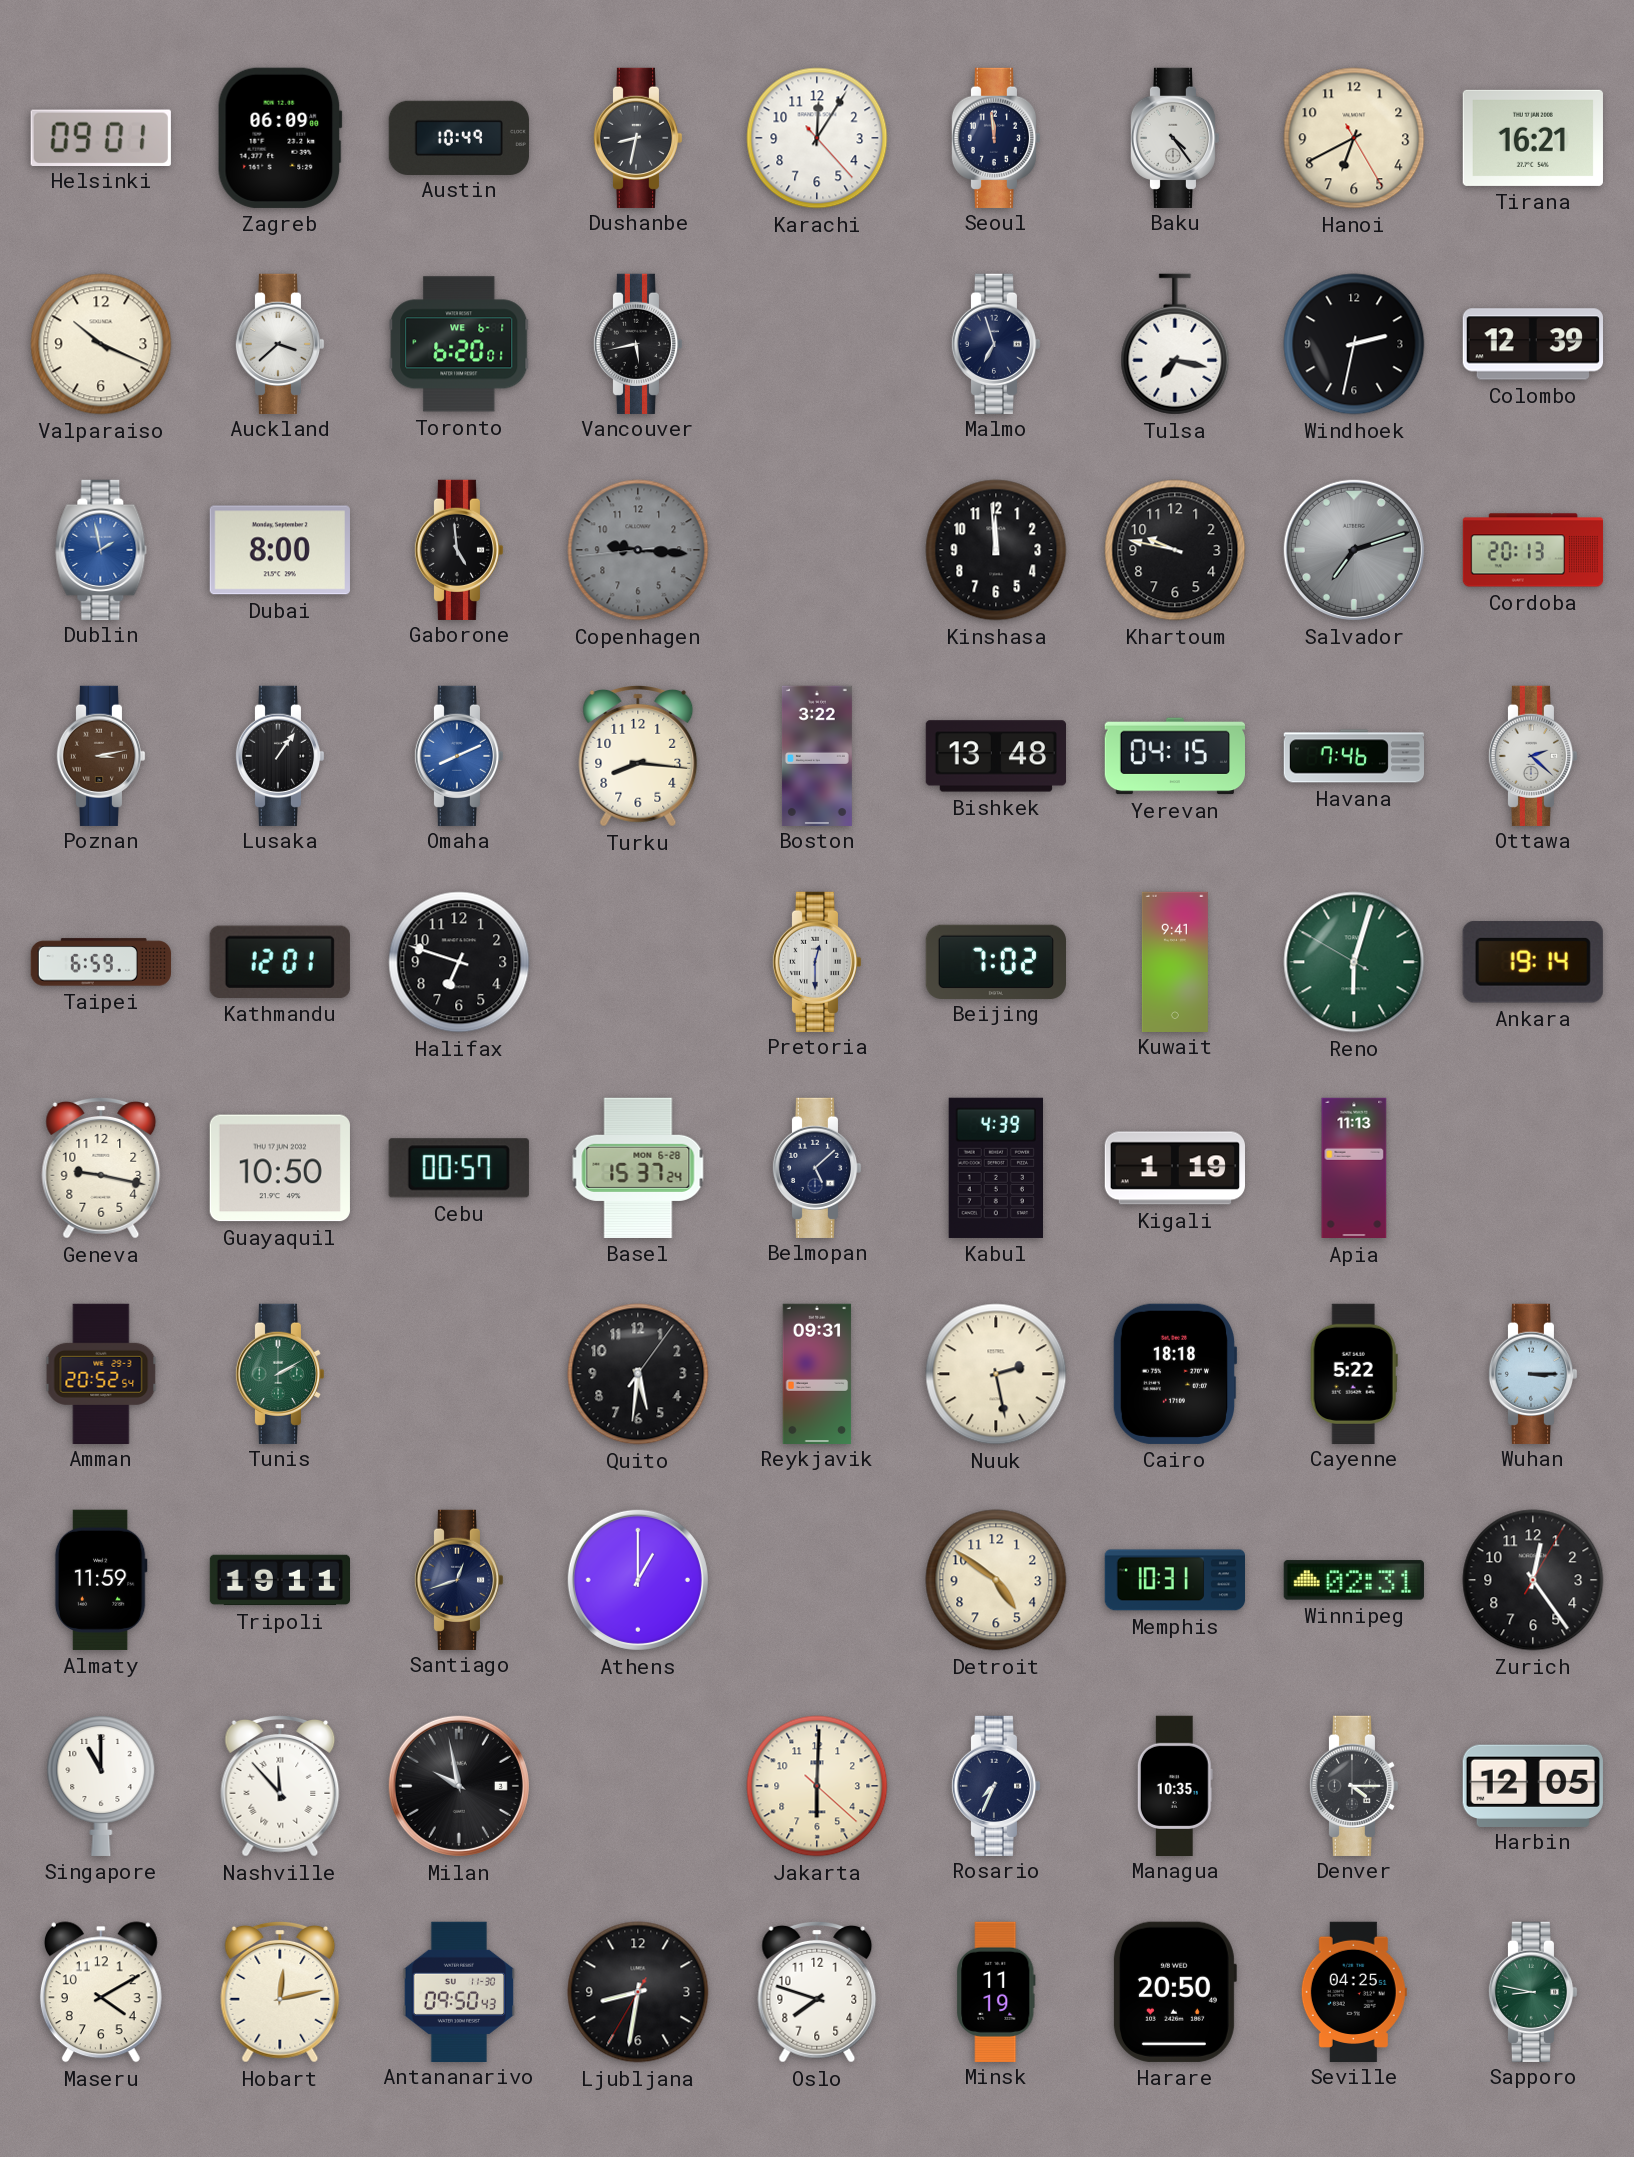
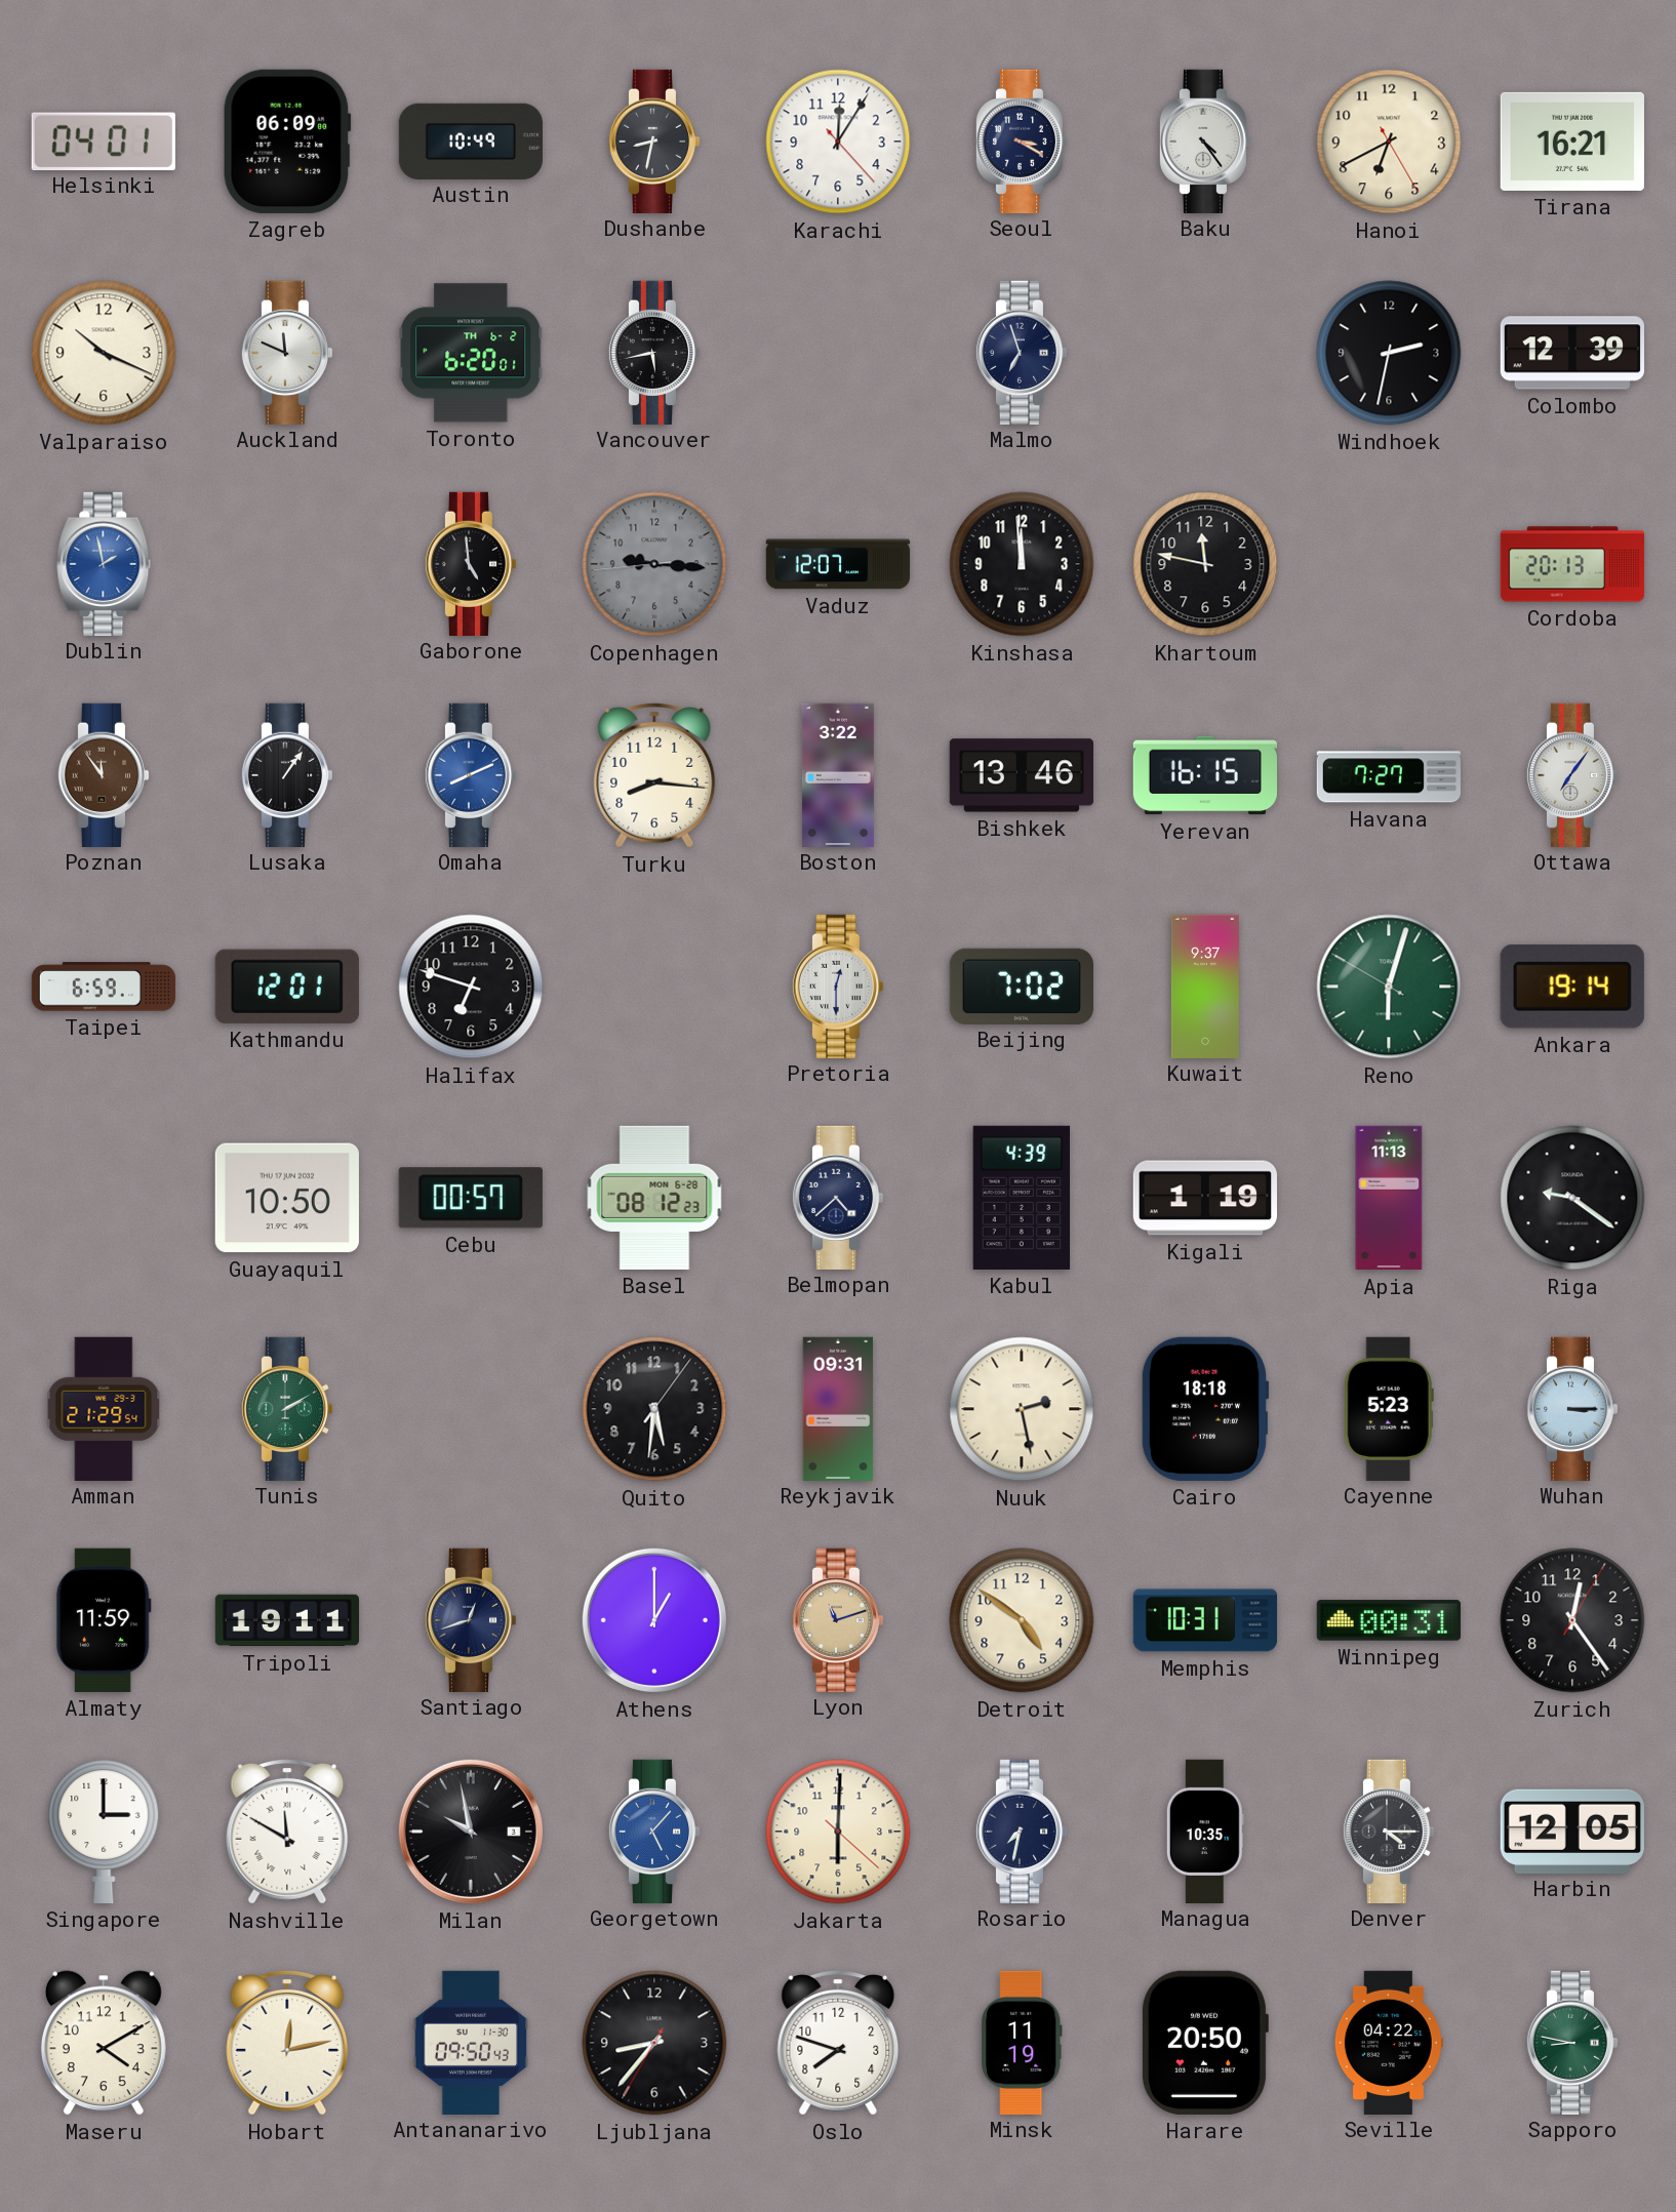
Helsinki: 09:01 -> 04:01 (104, 140)
Seoul: 11:59 -> 3:20 (1022, 140)
Auckland: 3:38 -> 11:49 (287, 352)
Toronto date: WE 6-1 -> TH 6-2 (471, 353)
Tulsa: 7:17 -> none (1175, 344)
Dubai: 8:00 -> none (280, 550)
Vaduz: none -> 12:07 (838, 564)
Khartoum: 9:47 -> 11:47 (1205, 564)
Salvador: 7:12 -> none (1354, 550)
Poznan: 3:13 -> 11:54 (104, 774)
Bishkek: 13:48 -> 13:46 (1021, 775)
Yerevan: 04:15 -> 16:15 (1204, 775)
Havana: 7:46 -> 7:27 (1388, 775)
Ottawa: 2:22 -> 7:06 (1572, 774)
Kuwait: 9:41 -> 9:37 (1205, 986)
Geneva: 9:17 -> none (101, 1168)
Basel: 15:37 -> 08:12 (654, 1198)
Belmopan: 5:08 -> 4:38 (838, 1197)
Riga: none -> 9:21 (1572, 1198)
Amman: 20:52 -> 21:29 (104, 1408)
Cayenne: 5:22 -> 5:23 (1389, 1408)
Lyon: none -> 11:12 (838, 1619)
Winnipeg: 02:31 -> 00:31 (1389, 1620)
Singapore: 11:00 -> 3:00 (104, 1832)
Nashville: 11:53 -> 11:50 (287, 1832)
Georgetown: none -> 5:07 (654, 1831)
Rosario: 7:34 -> 7:32 (1022, 1831)
Ljubljana: 8:31 -> 8:36 (654, 2043)
Seville: 04:25 -> 04:22 (1389, 2042)
